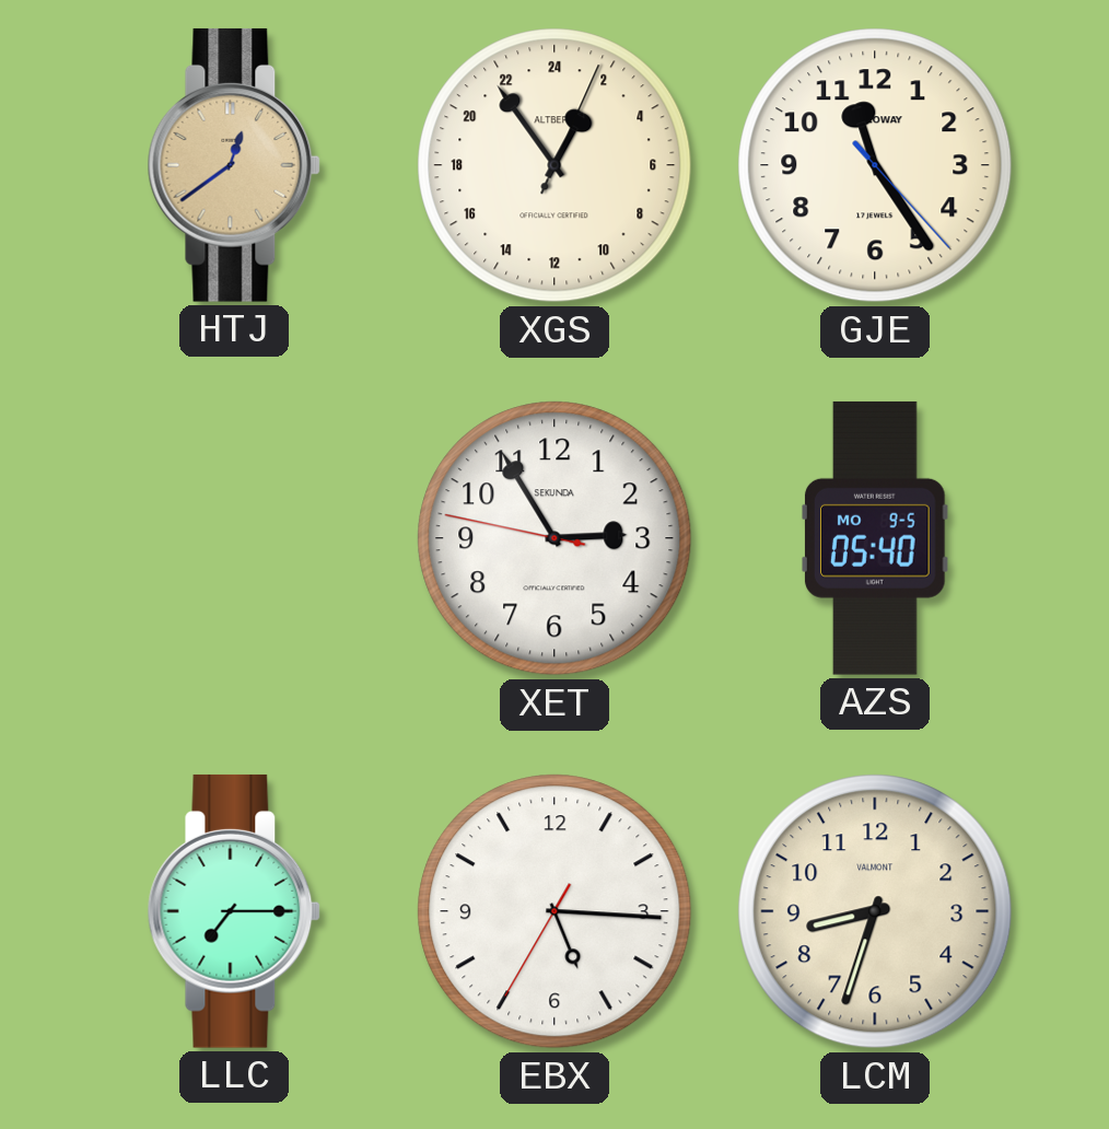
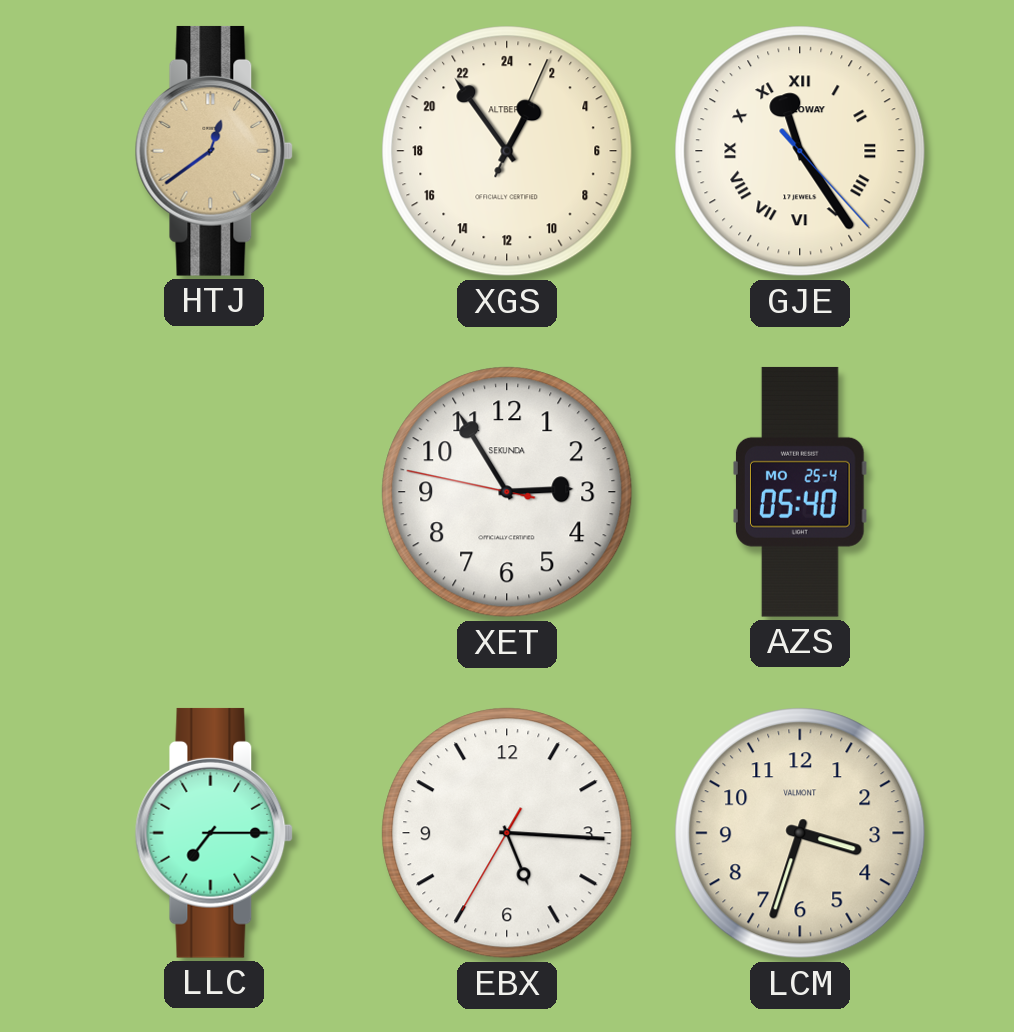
GJE numerals: Arabic -> Roman (800, 151)
AZS date: MO 9-5 -> MO 25-4 (801, 492)
LCM: 8:33 -> 3:33 (800, 833)
